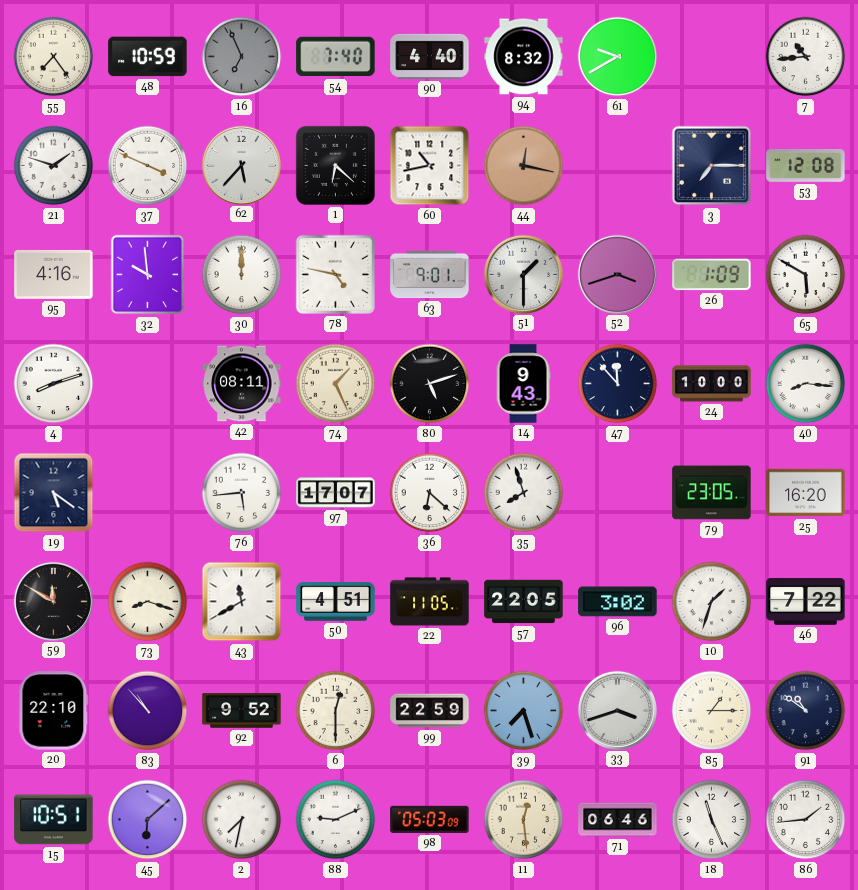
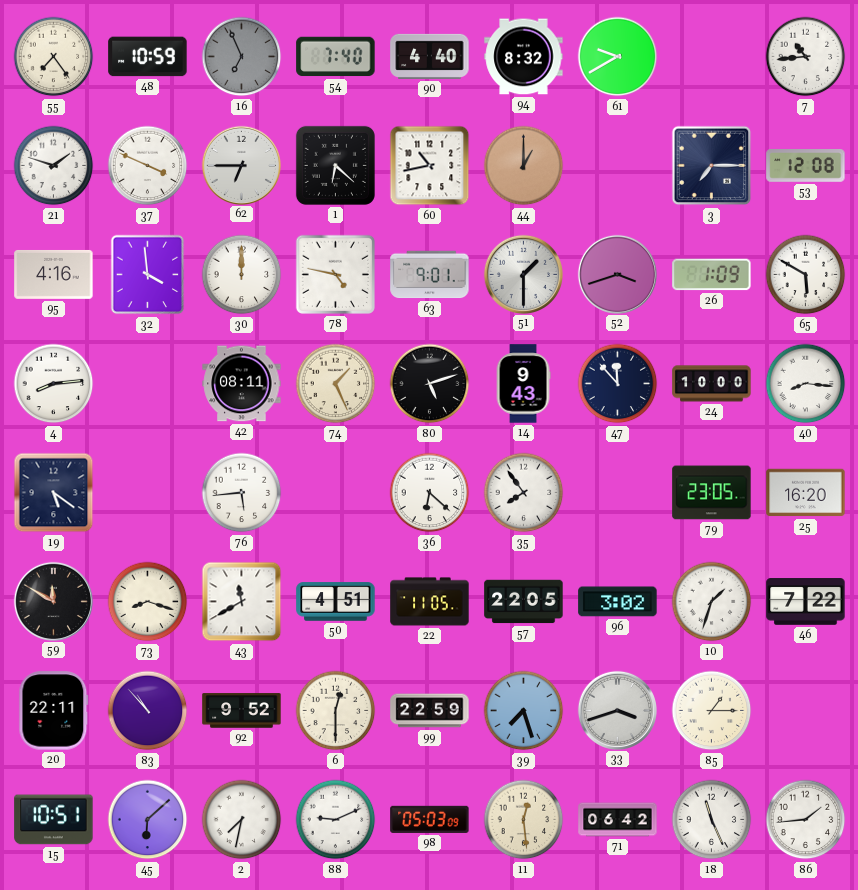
62: 5:37 -> 6:45 (241, 165)
44: 12:17 -> 1:00 (524, 166)
32: 9:59 -> 3:59 (148, 275)
4: 8:12 -> 8:14 (54, 384)
97: 17:07 -> none (336, 493)
35: 7:57 -> 7:54 (524, 493)
20: 22:10 -> 22:11 (54, 711)
91: 10:51 -> none (806, 711)
71: 06:46 -> 06:42 (618, 820)
